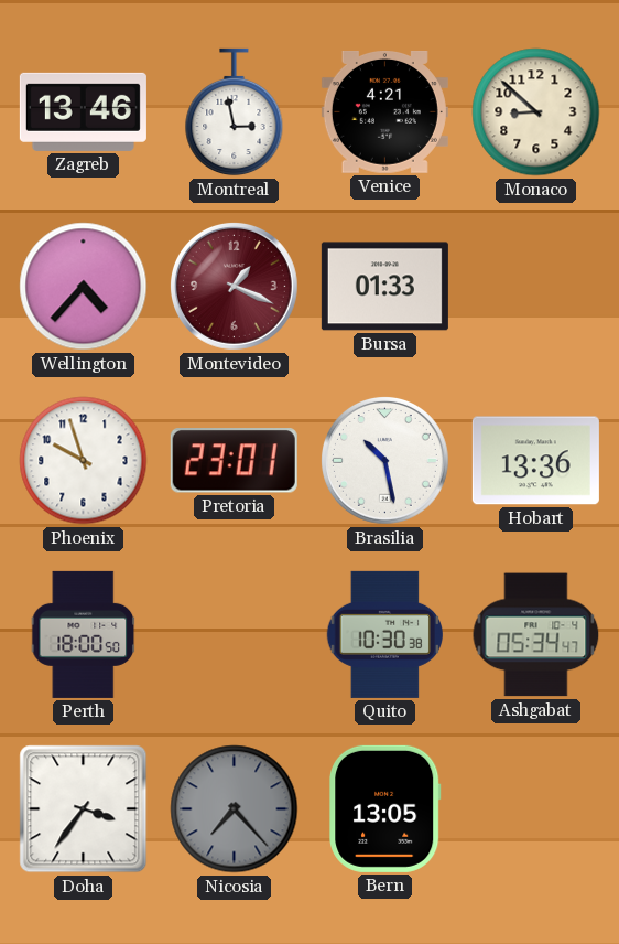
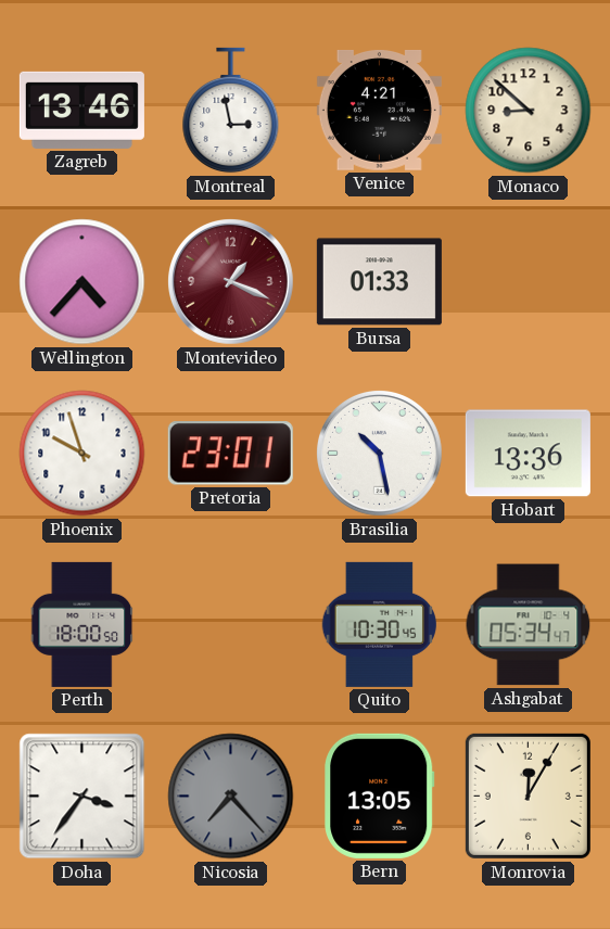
Quito: 10:30:38 -> 10:30:45 (379, 624)
Monrovia: none -> 12:05 (528, 796)
